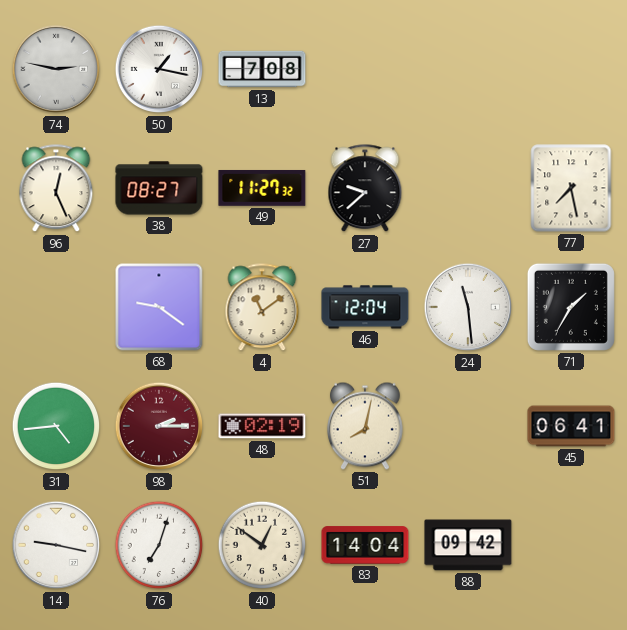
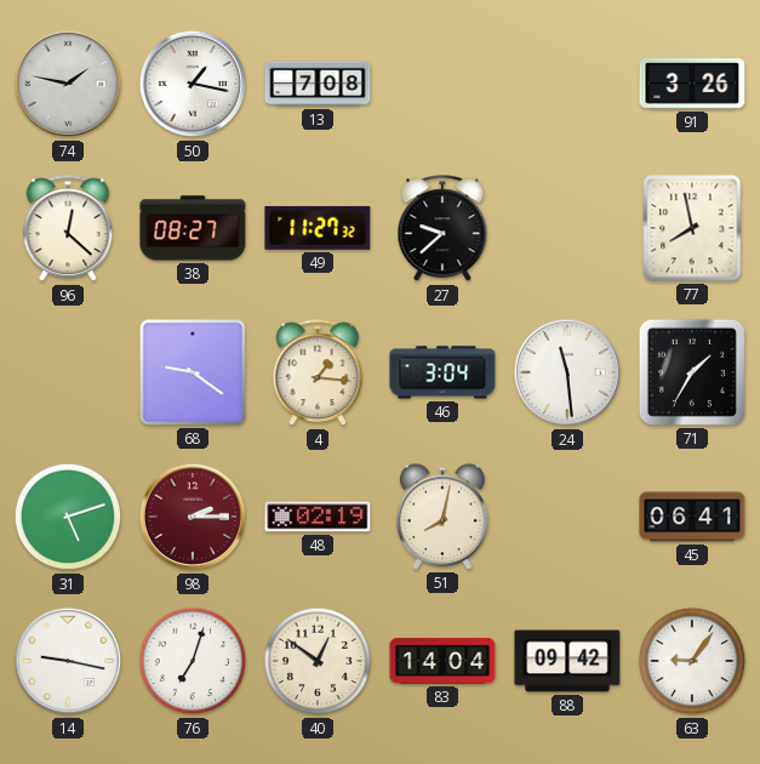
74: 2:47 -> 1:47 (68, 84)
91: none -> 3:26 (692, 84)
96: 12:26 -> 12:22 (68, 229)
77: 7:28 -> 7:58 (692, 228)
4: 11:09 -> 1:16 (318, 374)
46: 12:04 -> 3:04 (442, 372)
31: 4:44 -> 5:12 (68, 517)
63: none -> 9:06 (692, 661)
